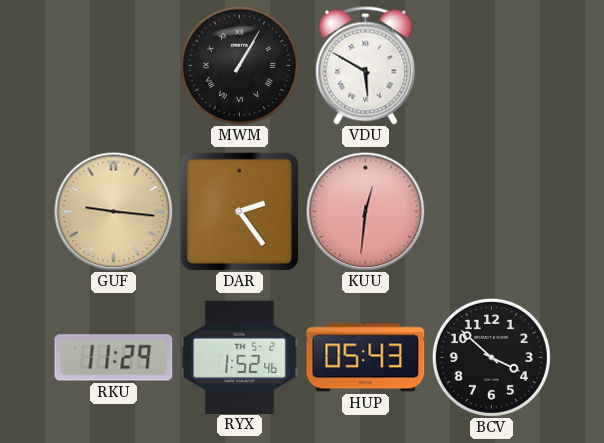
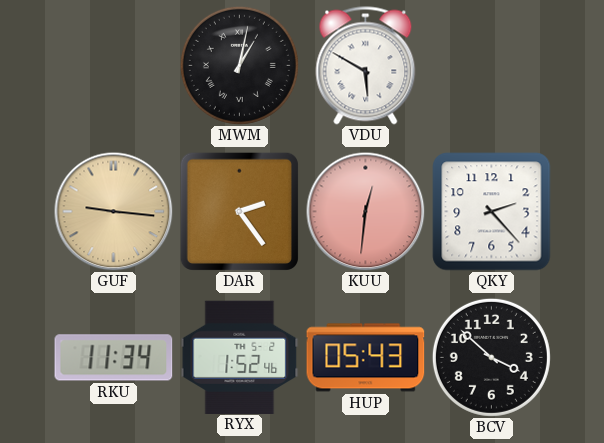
MWM: 1:05 -> 1:02 (239, 65)
QKY: none -> 2:23 (492, 212)
RKU: 11:29 -> 11:34 (114, 358)
